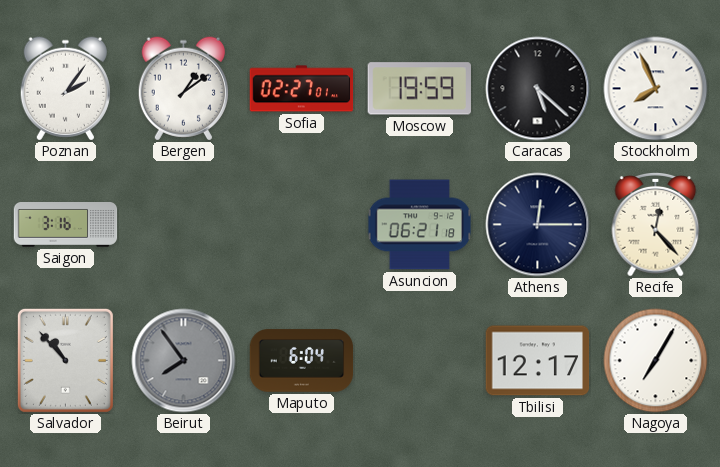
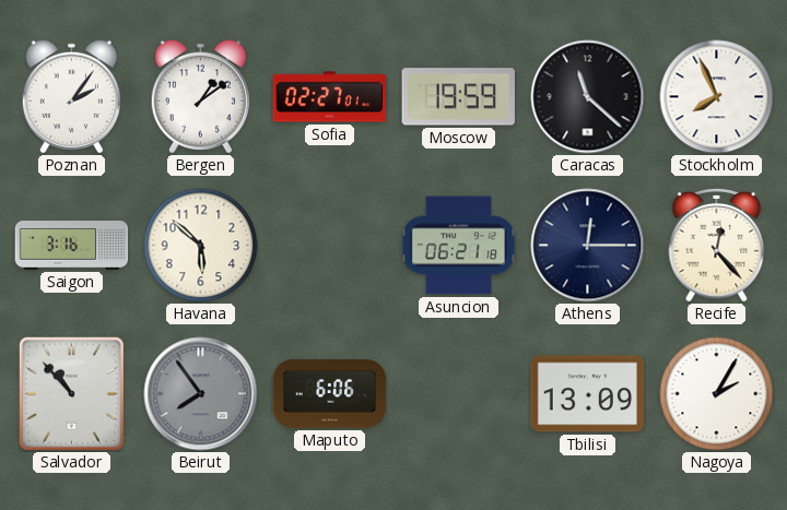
Caracas: 5:22 -> 11:22 (588, 97)
Havana: none -> 5:52 (201, 246)
Maputo: 6:04 -> 6:06 (330, 394)
Tbilisi: 12:17 -> 13:09 (588, 394)
Nagoya: 7:05 -> 2:05 (717, 394)
